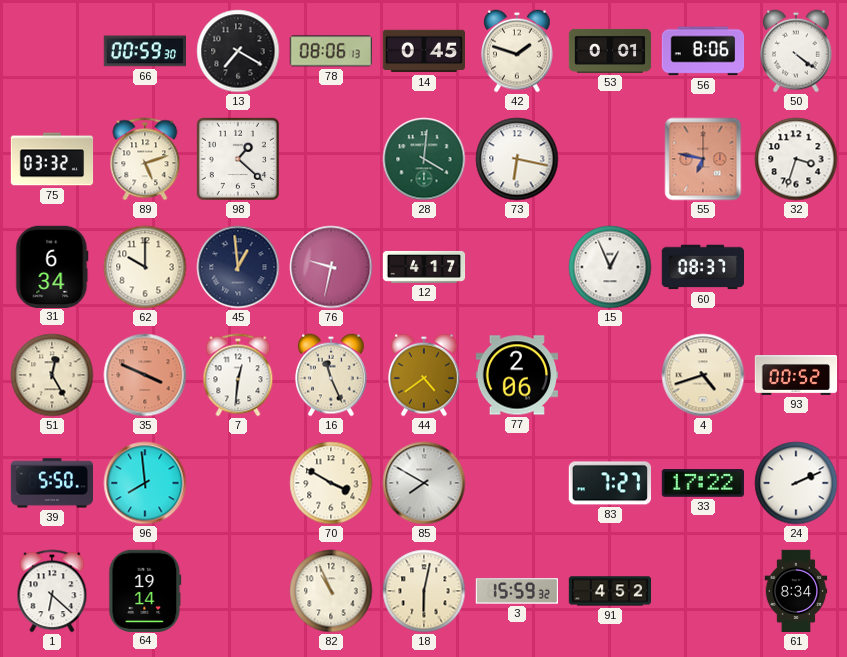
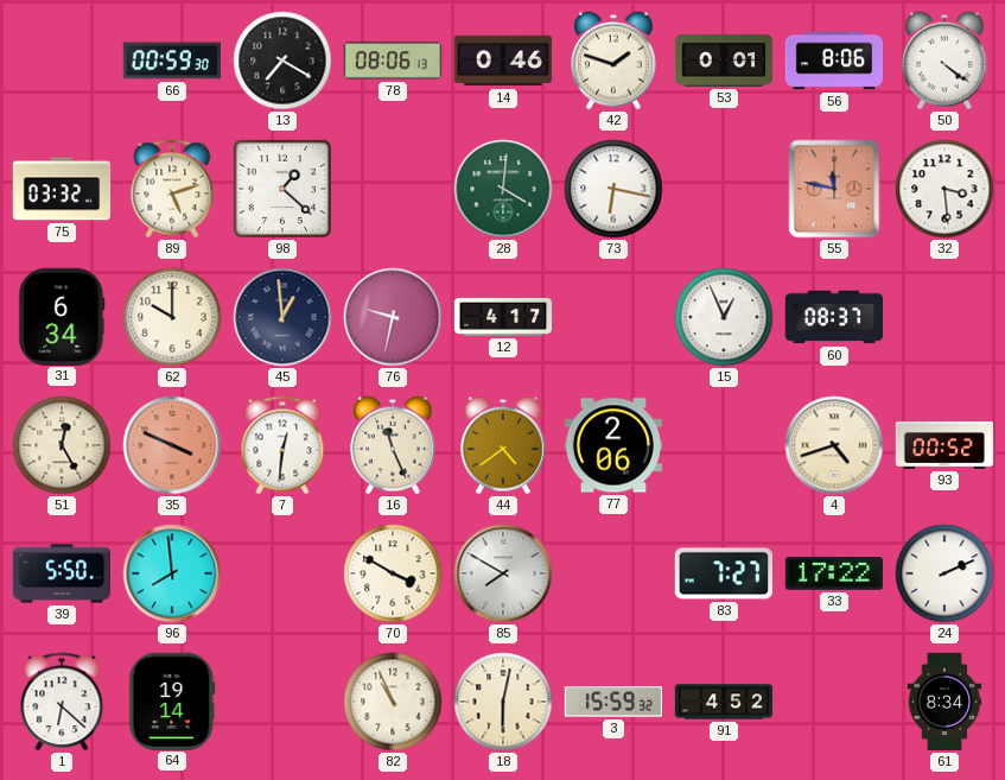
14: 0:45 -> 0:46 (503, 61)
55: 6:47 -> 11:47 (834, 189)
32: 3:33 -> 3:29 (944, 189)
